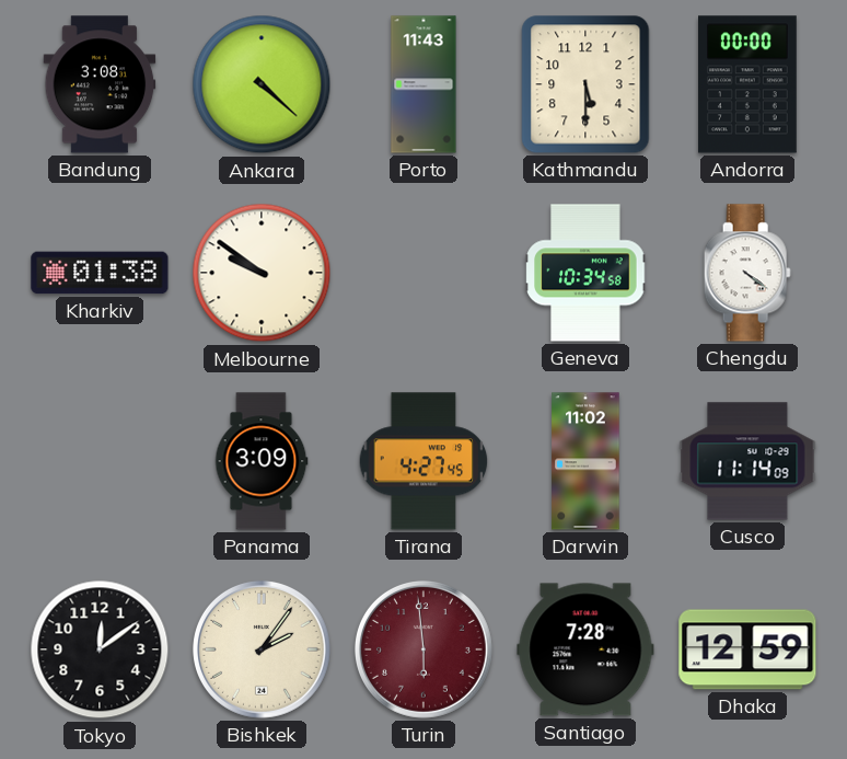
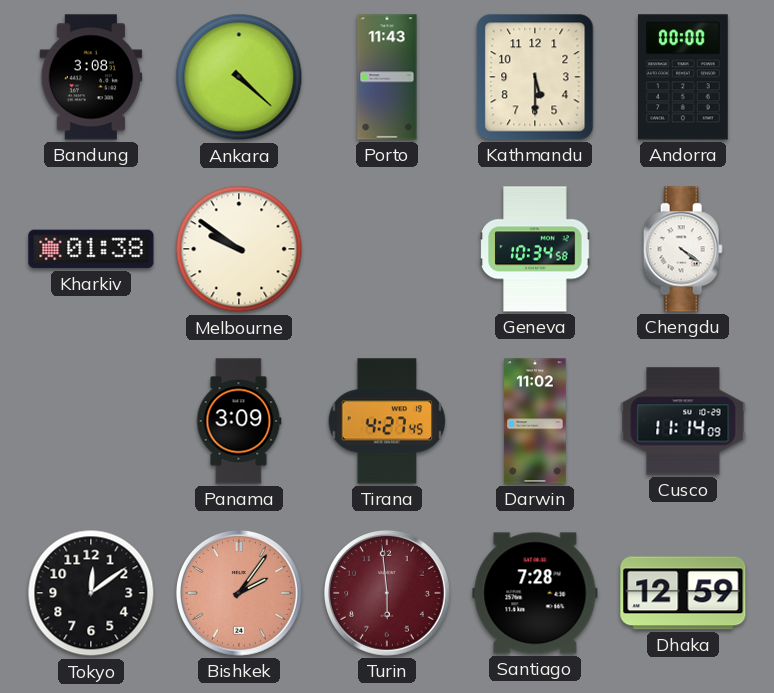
Bishkek dial: cream -> salmon (239, 593)
